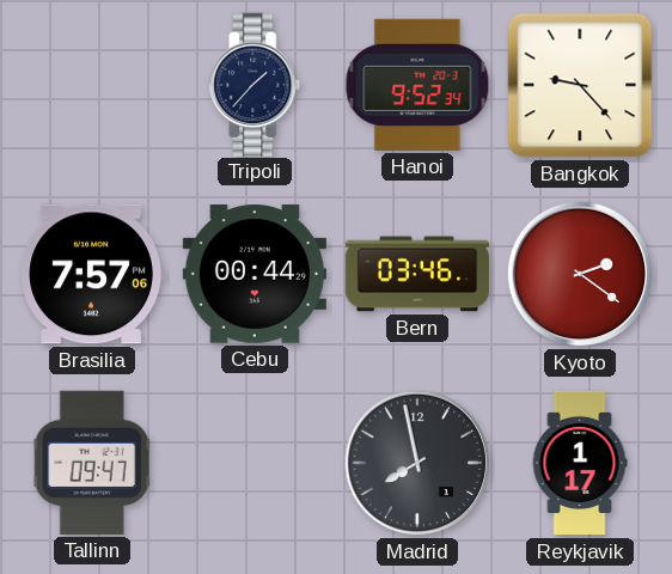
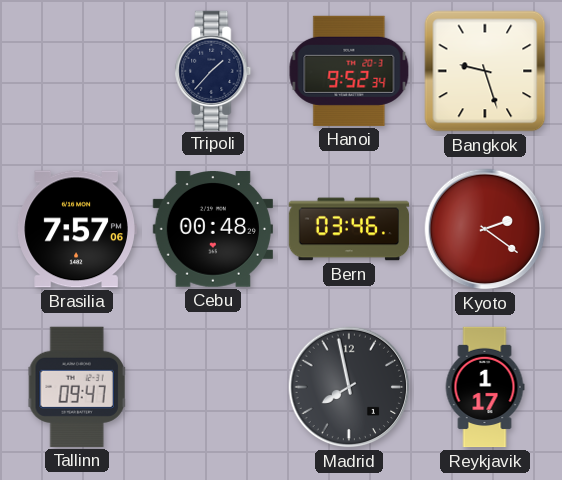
Bangkok: 9:23 -> 9:27 (485, 71)
Cebu: 00:44 -> 00:48 (213, 230)
